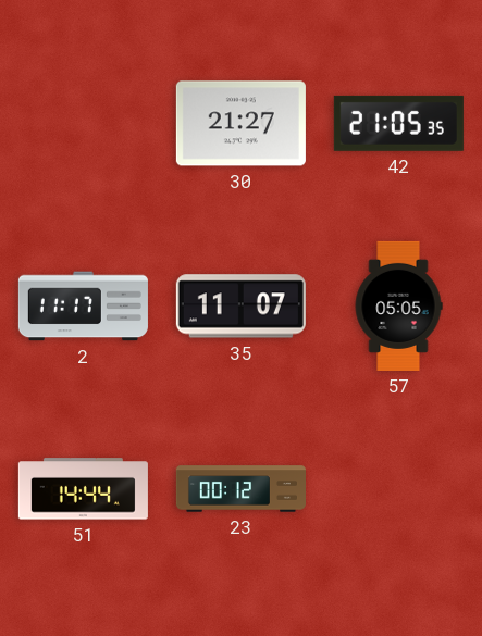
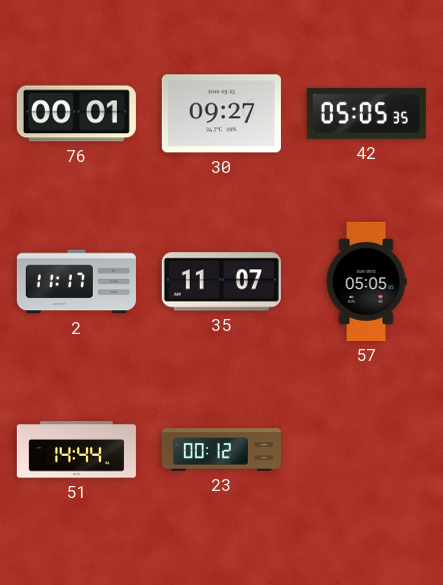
76: none -> 00:01 (76, 114)
30: 21:27 -> 09:27 (221, 114)
42: 21:05 -> 05:05 (366, 113)
